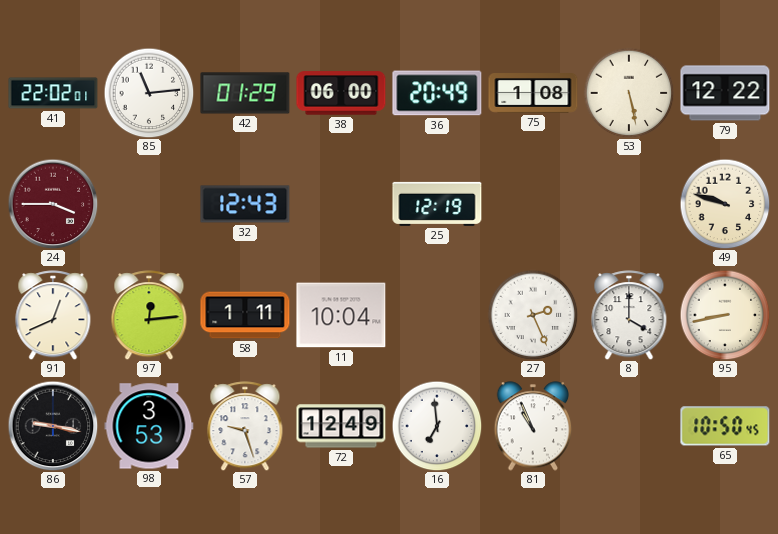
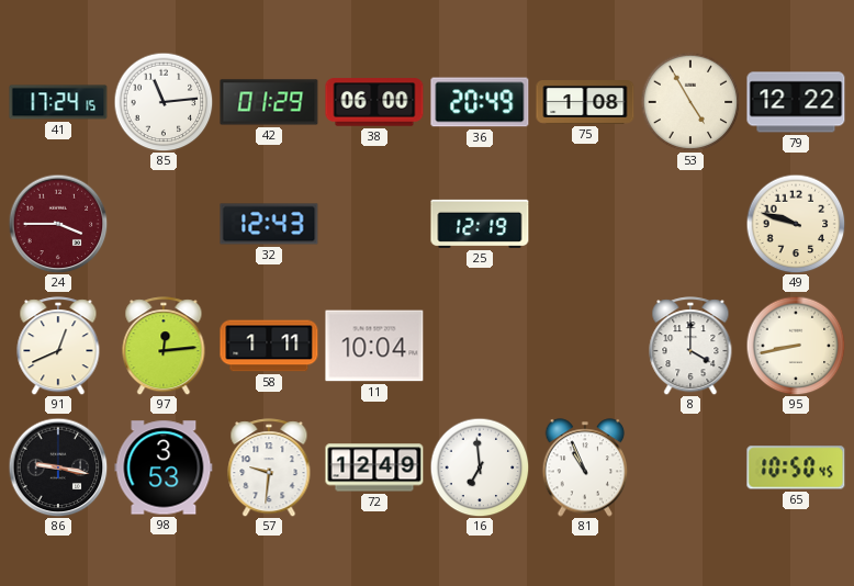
41: 22:02 -> 17:24 (58, 102)
53: 5:28 -> 4:55 (690, 102)
27: 2:26 -> none (533, 315)
57: 9:27 -> 9:31 (269, 467)
